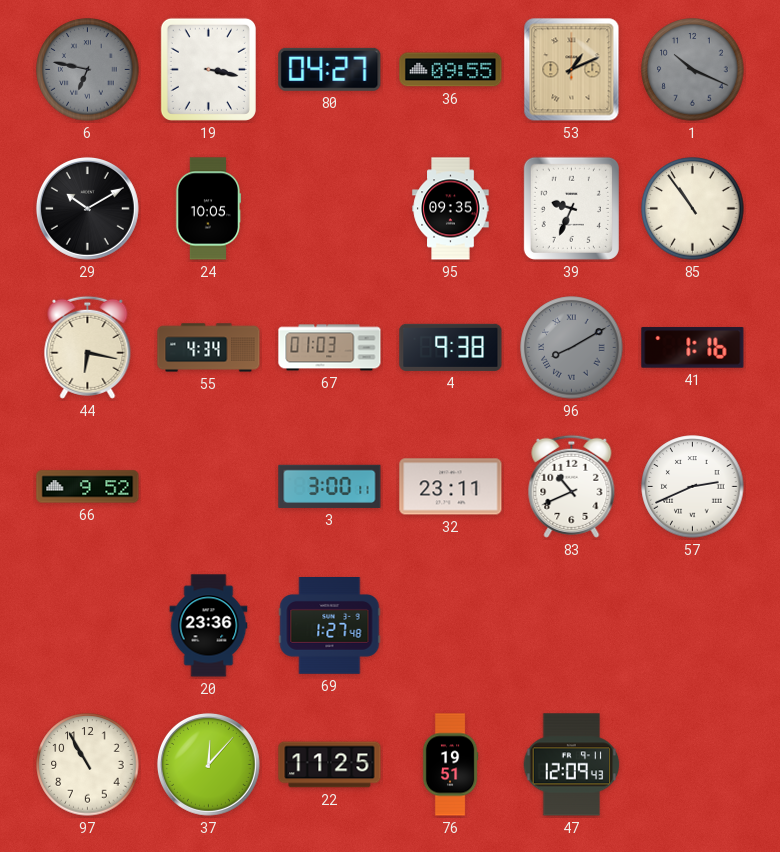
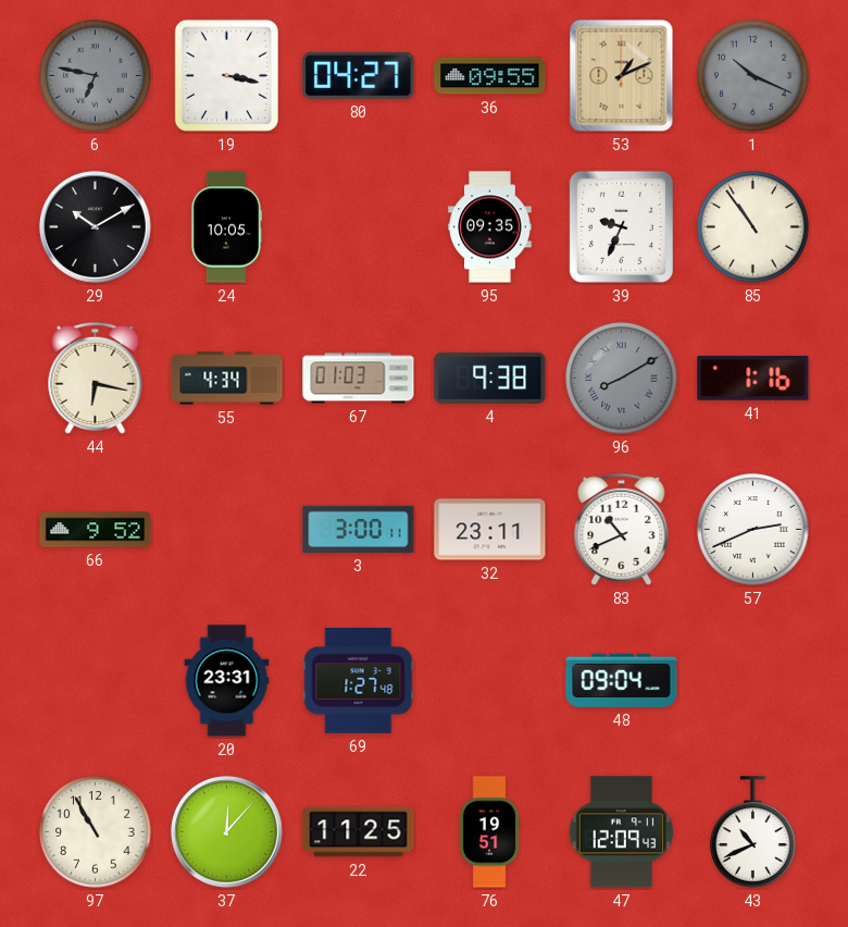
20: 23:36 -> 23:31 (227, 681)
48: none -> 09:04 (622, 680)
43: none -> 10:41 (753, 832)
